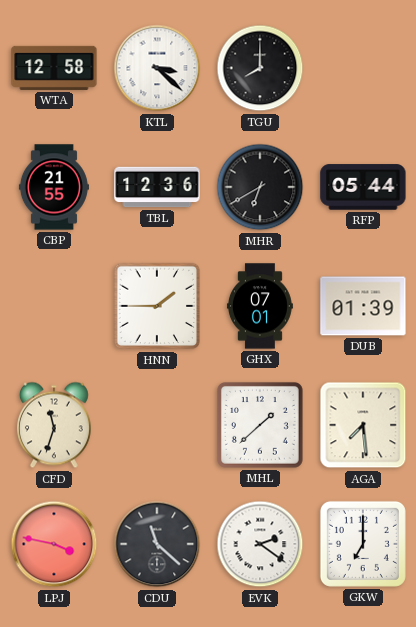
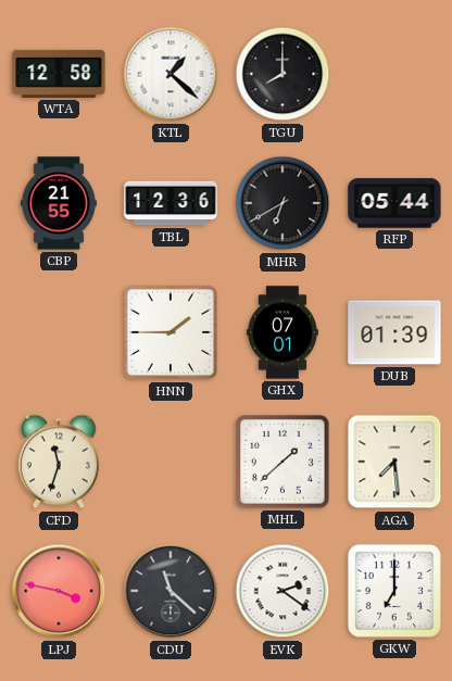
KTL: 3:22 -> 1:22 (171, 74)
